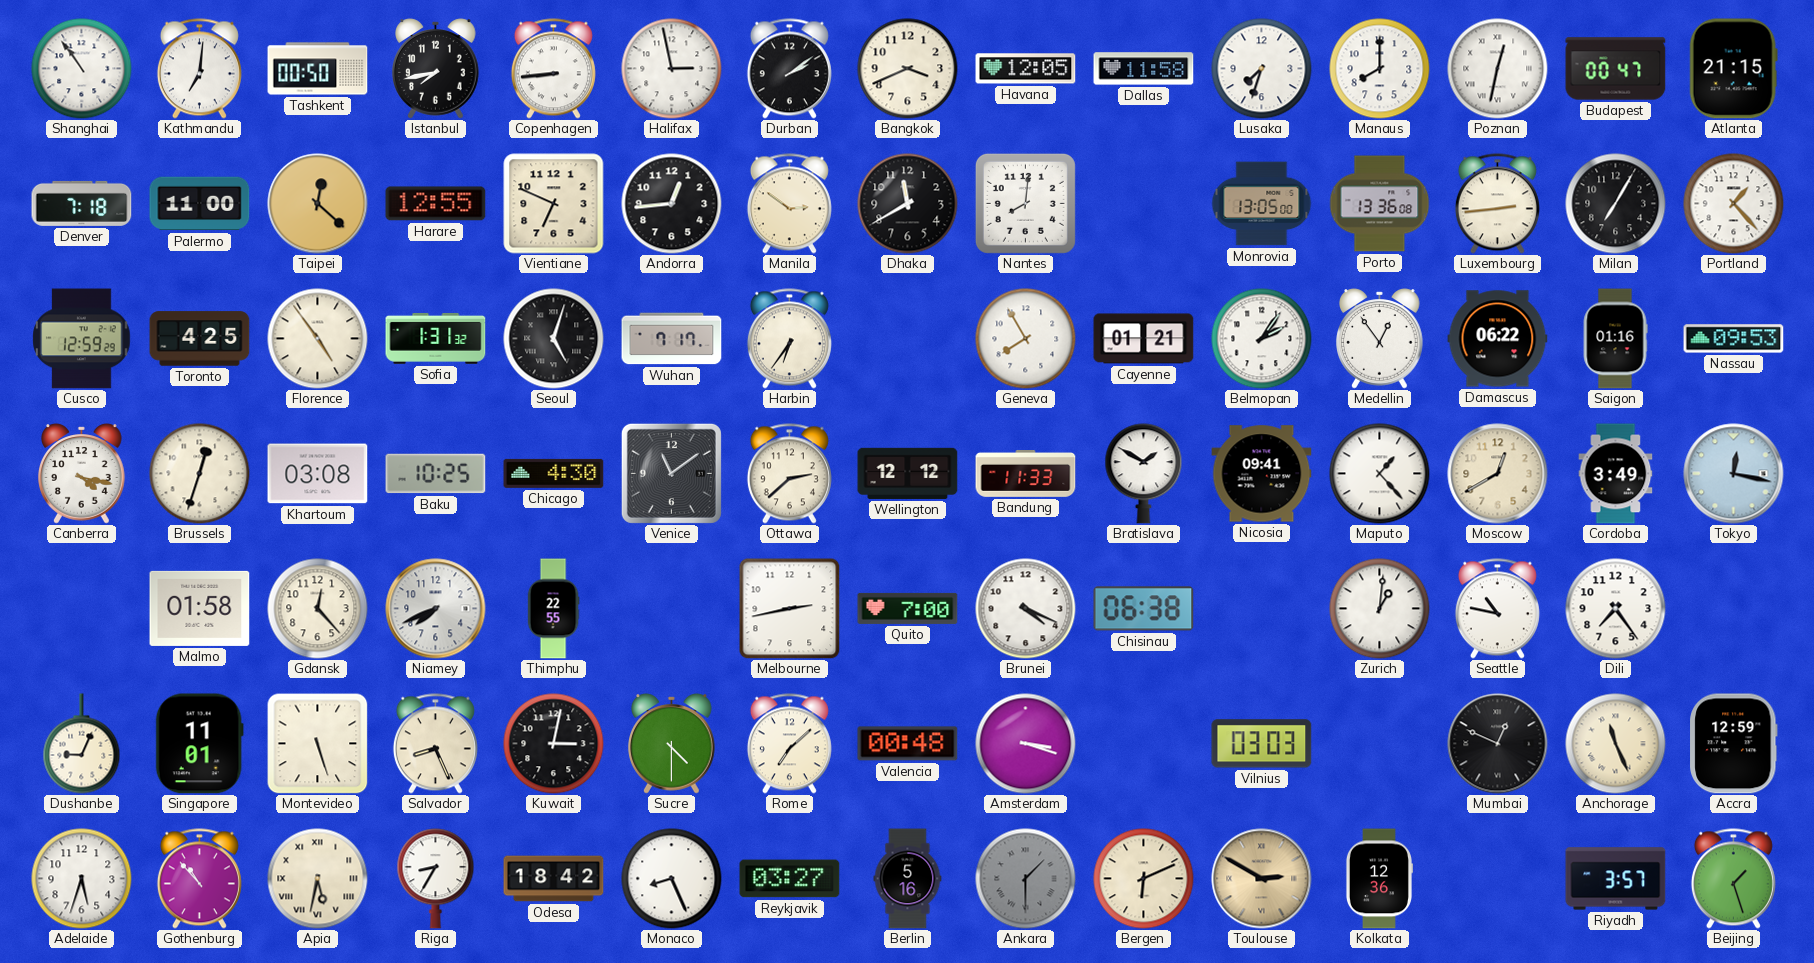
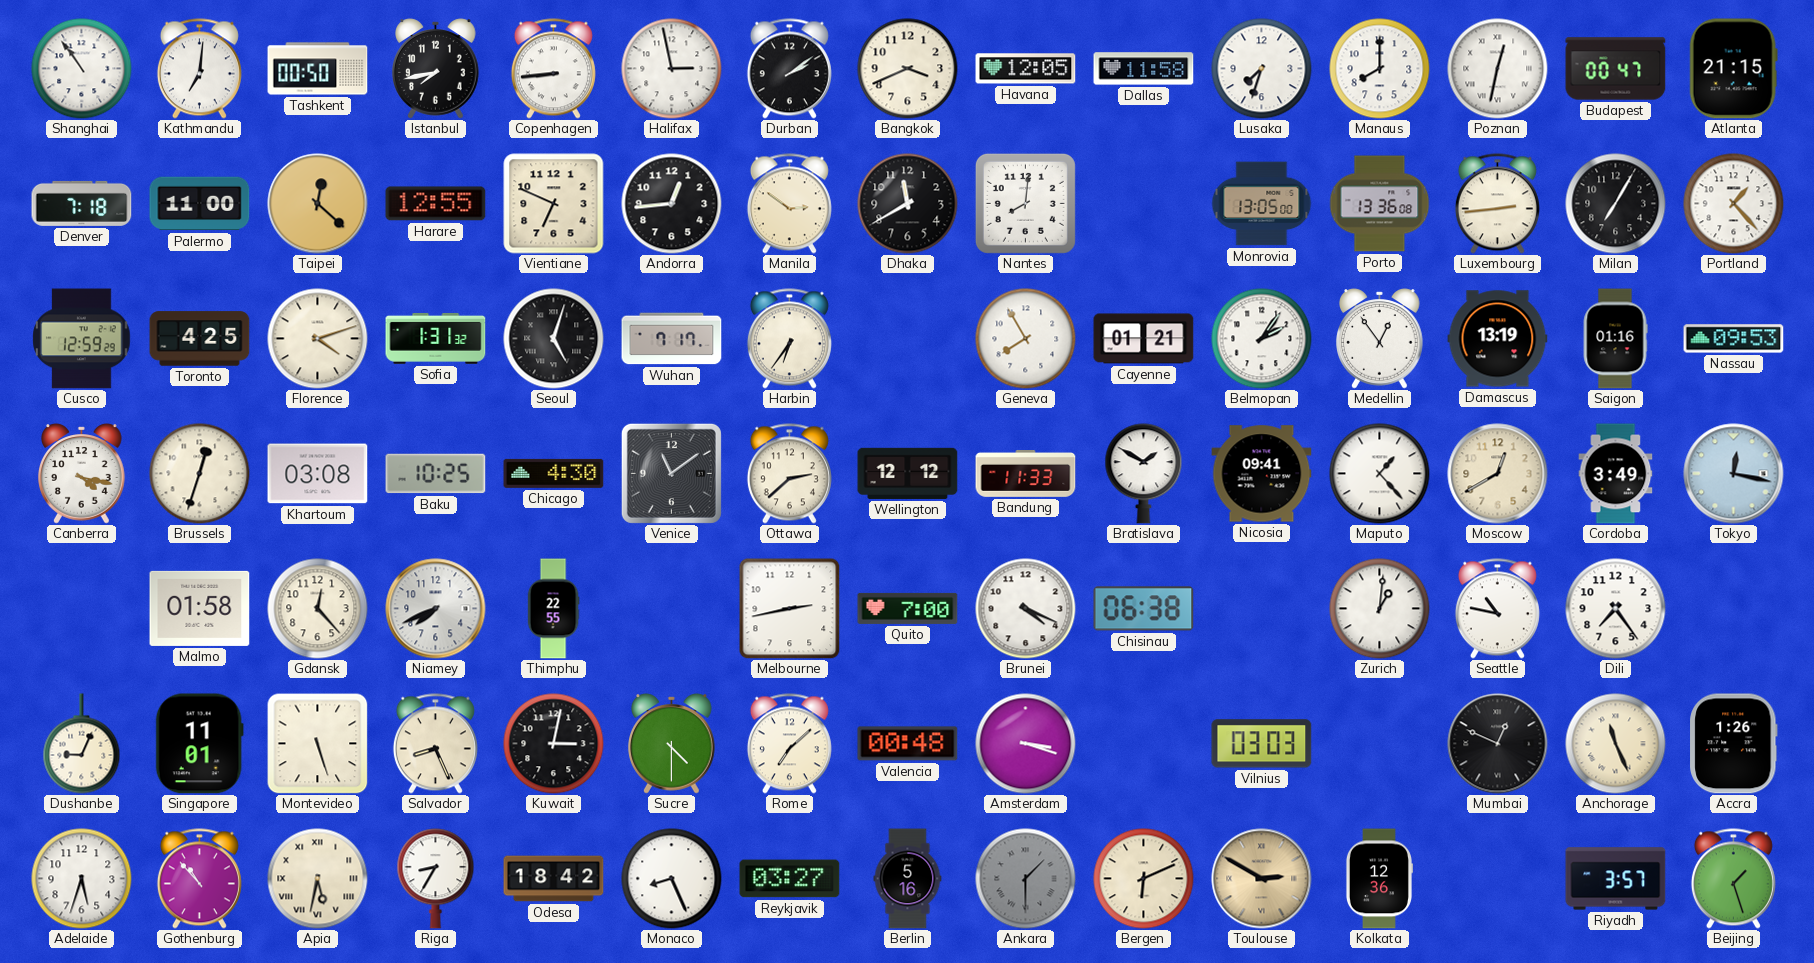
Florence: 4:54 -> 4:12 (318, 339)
Damascus: 06:22 -> 13:19 (1498, 339)
Accra: 12:59 -> 1:26 (1734, 744)
